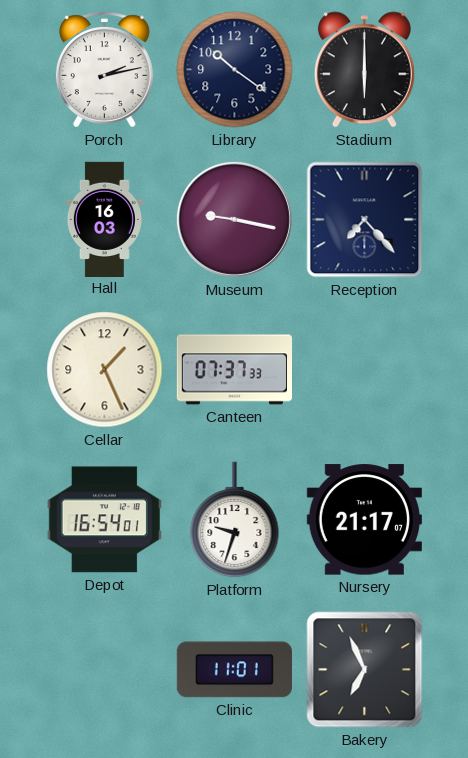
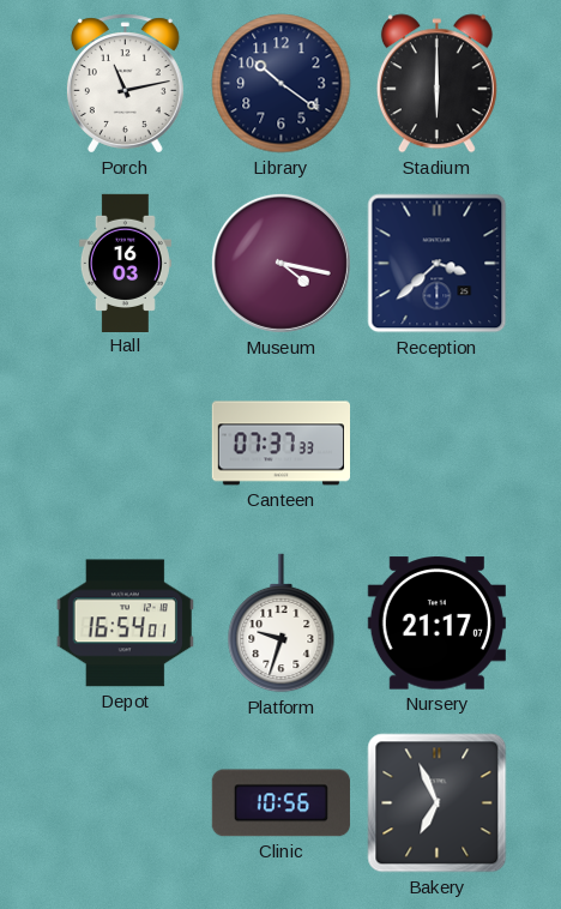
Porch: 2:13 -> 11:13 (125, 84)
Museum: 9:17 -> 4:17 (280, 263)
Reception: 7:23 -> 3:38 (438, 264)
Cellar: 1:26 -> none (105, 370)
Clinic: 11:01 -> 10:56 (280, 803)
